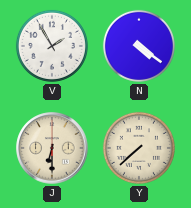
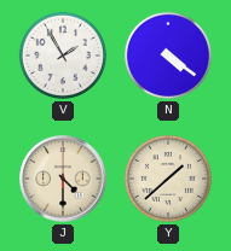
J: 6:30 -> 4:30 (63, 179)
Y: 7:38 -> 1:38 (168, 179)
